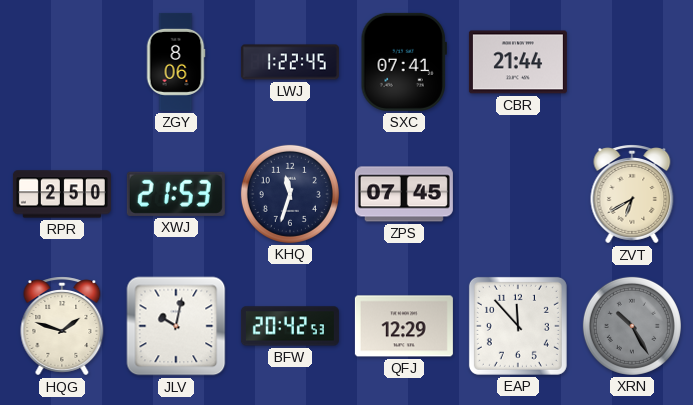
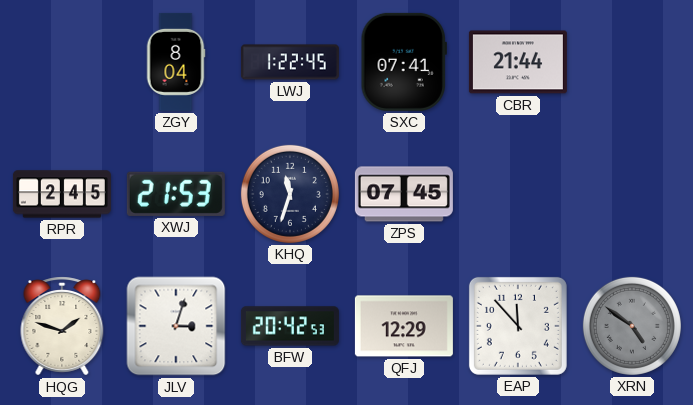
ZGY: 8:06 -> 8:04 (176, 62)
RPR: 2:50 -> 2:45 (62, 194)
ZVT: 6:40 -> none (632, 194)
JLV: 10:02 -> 3:03 (176, 326)
XRN: 10:25 -> 4:51 (632, 326)
